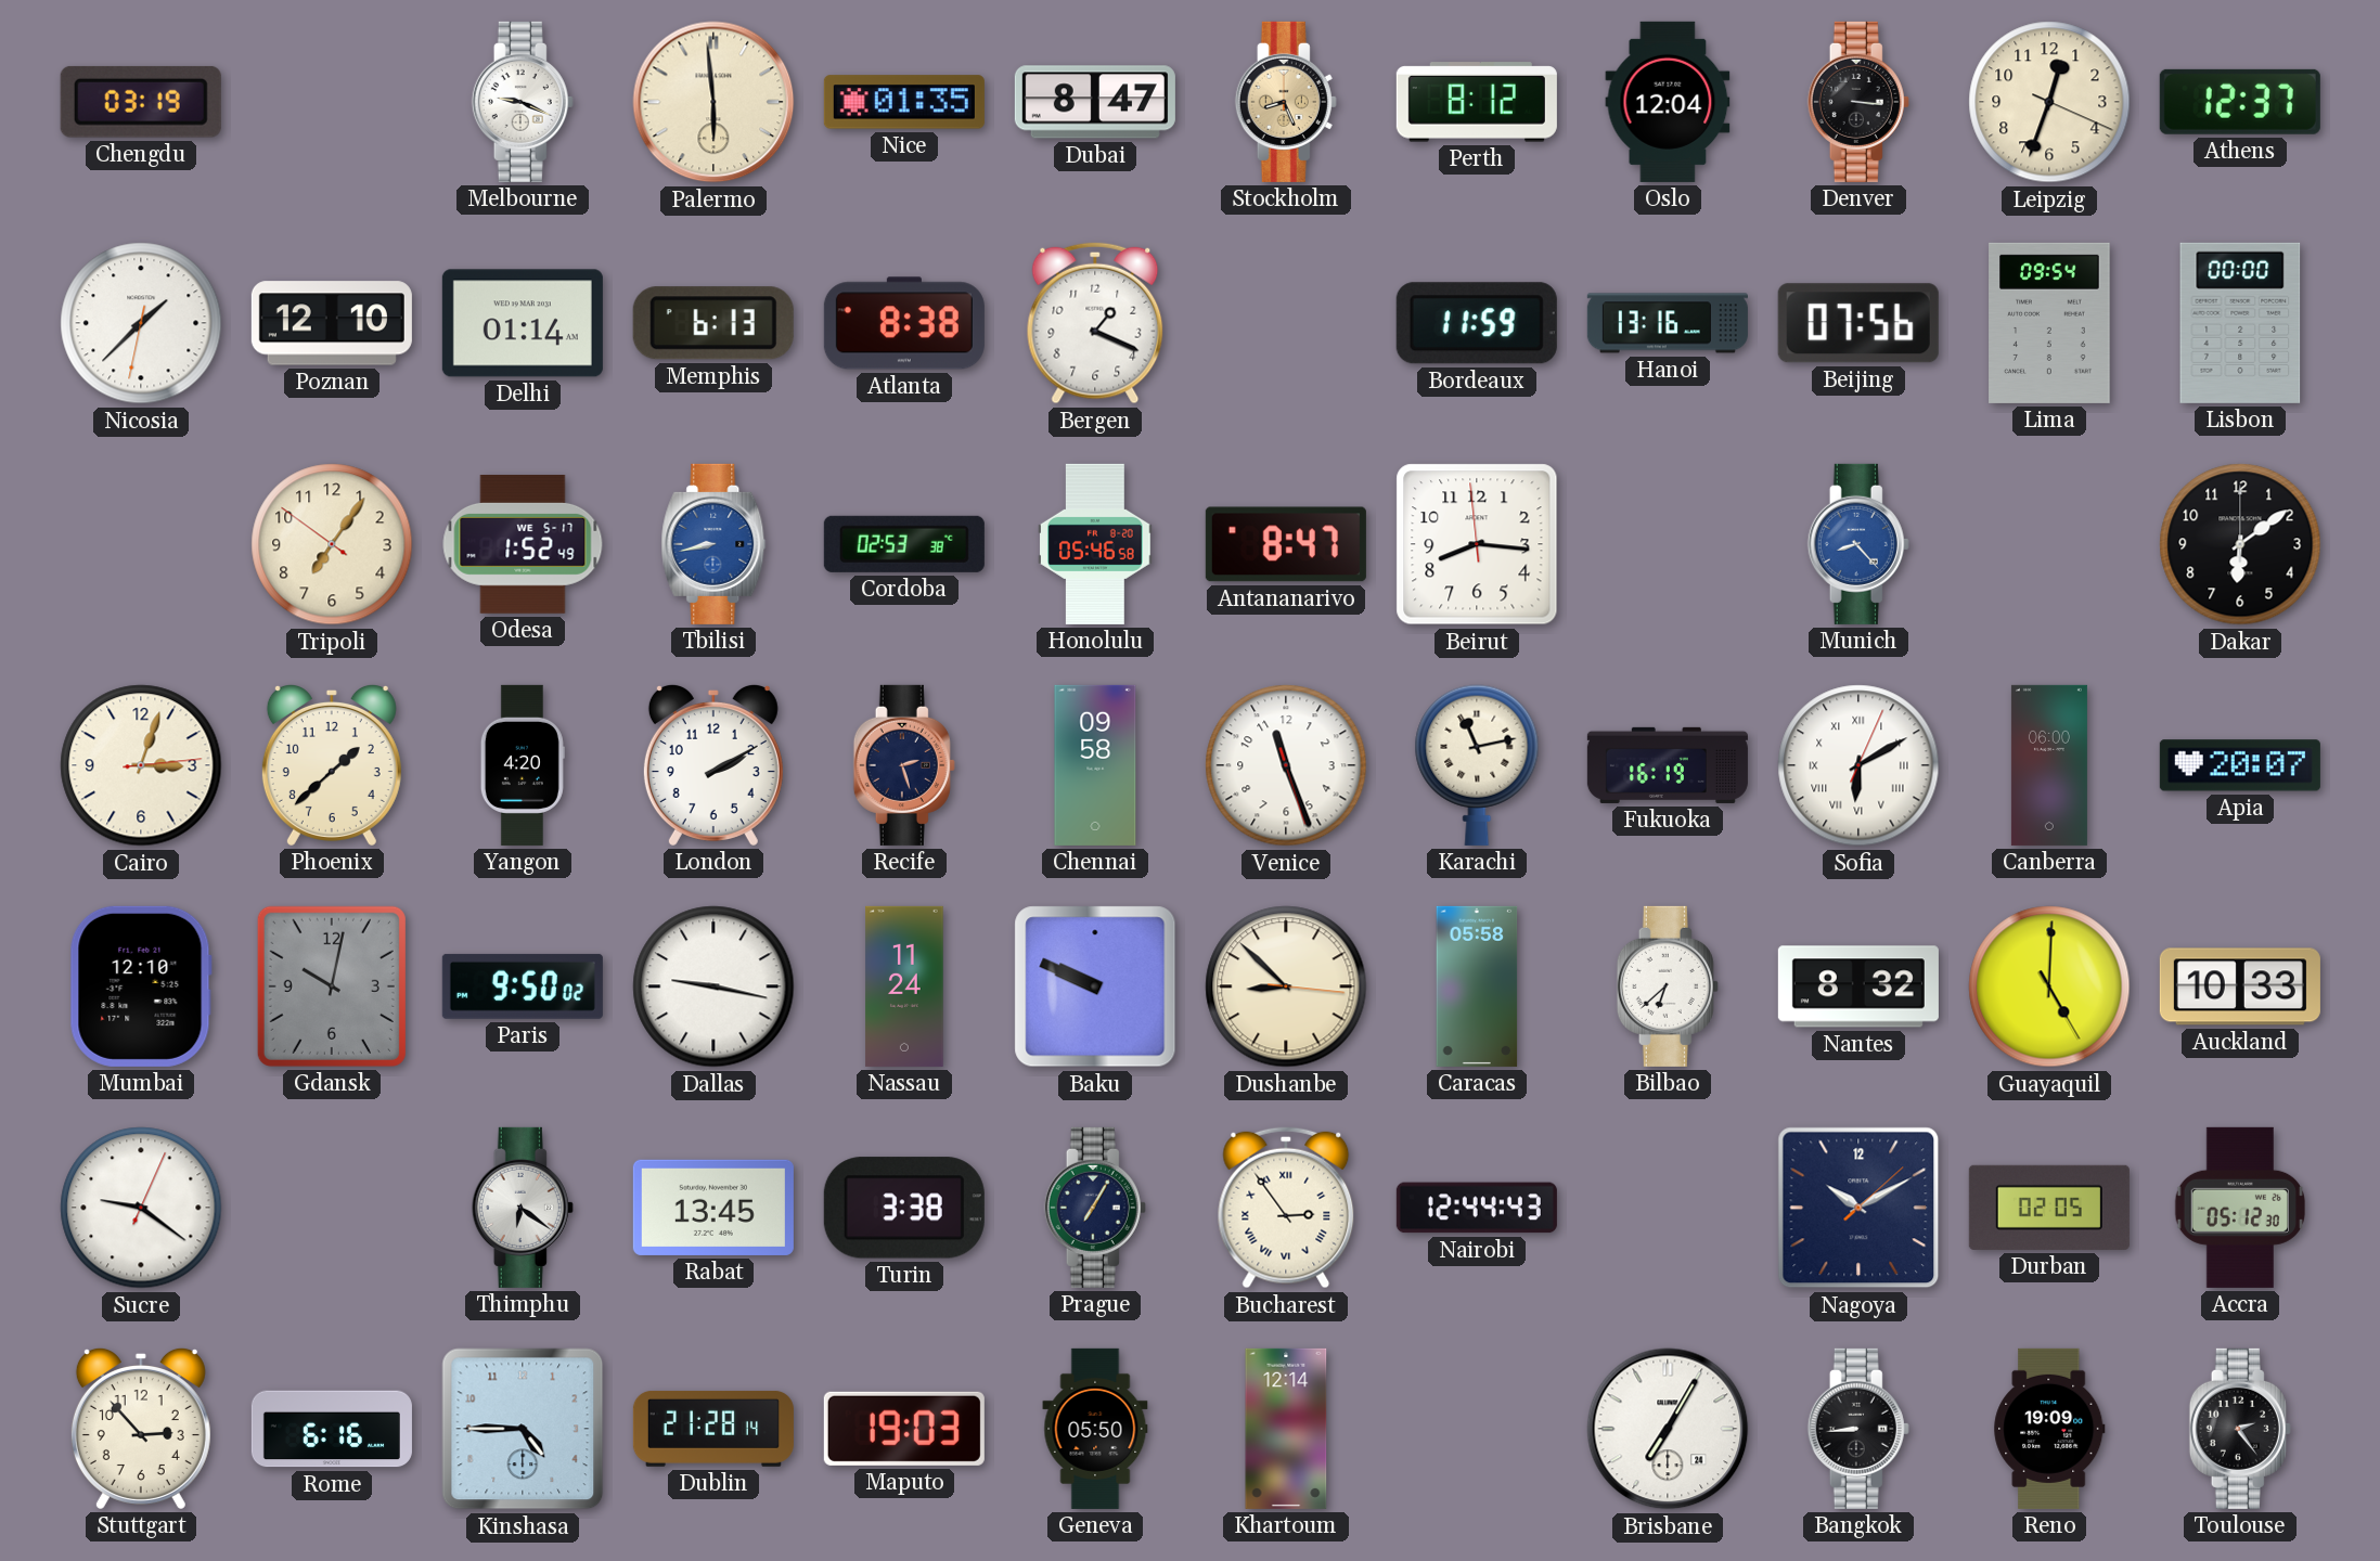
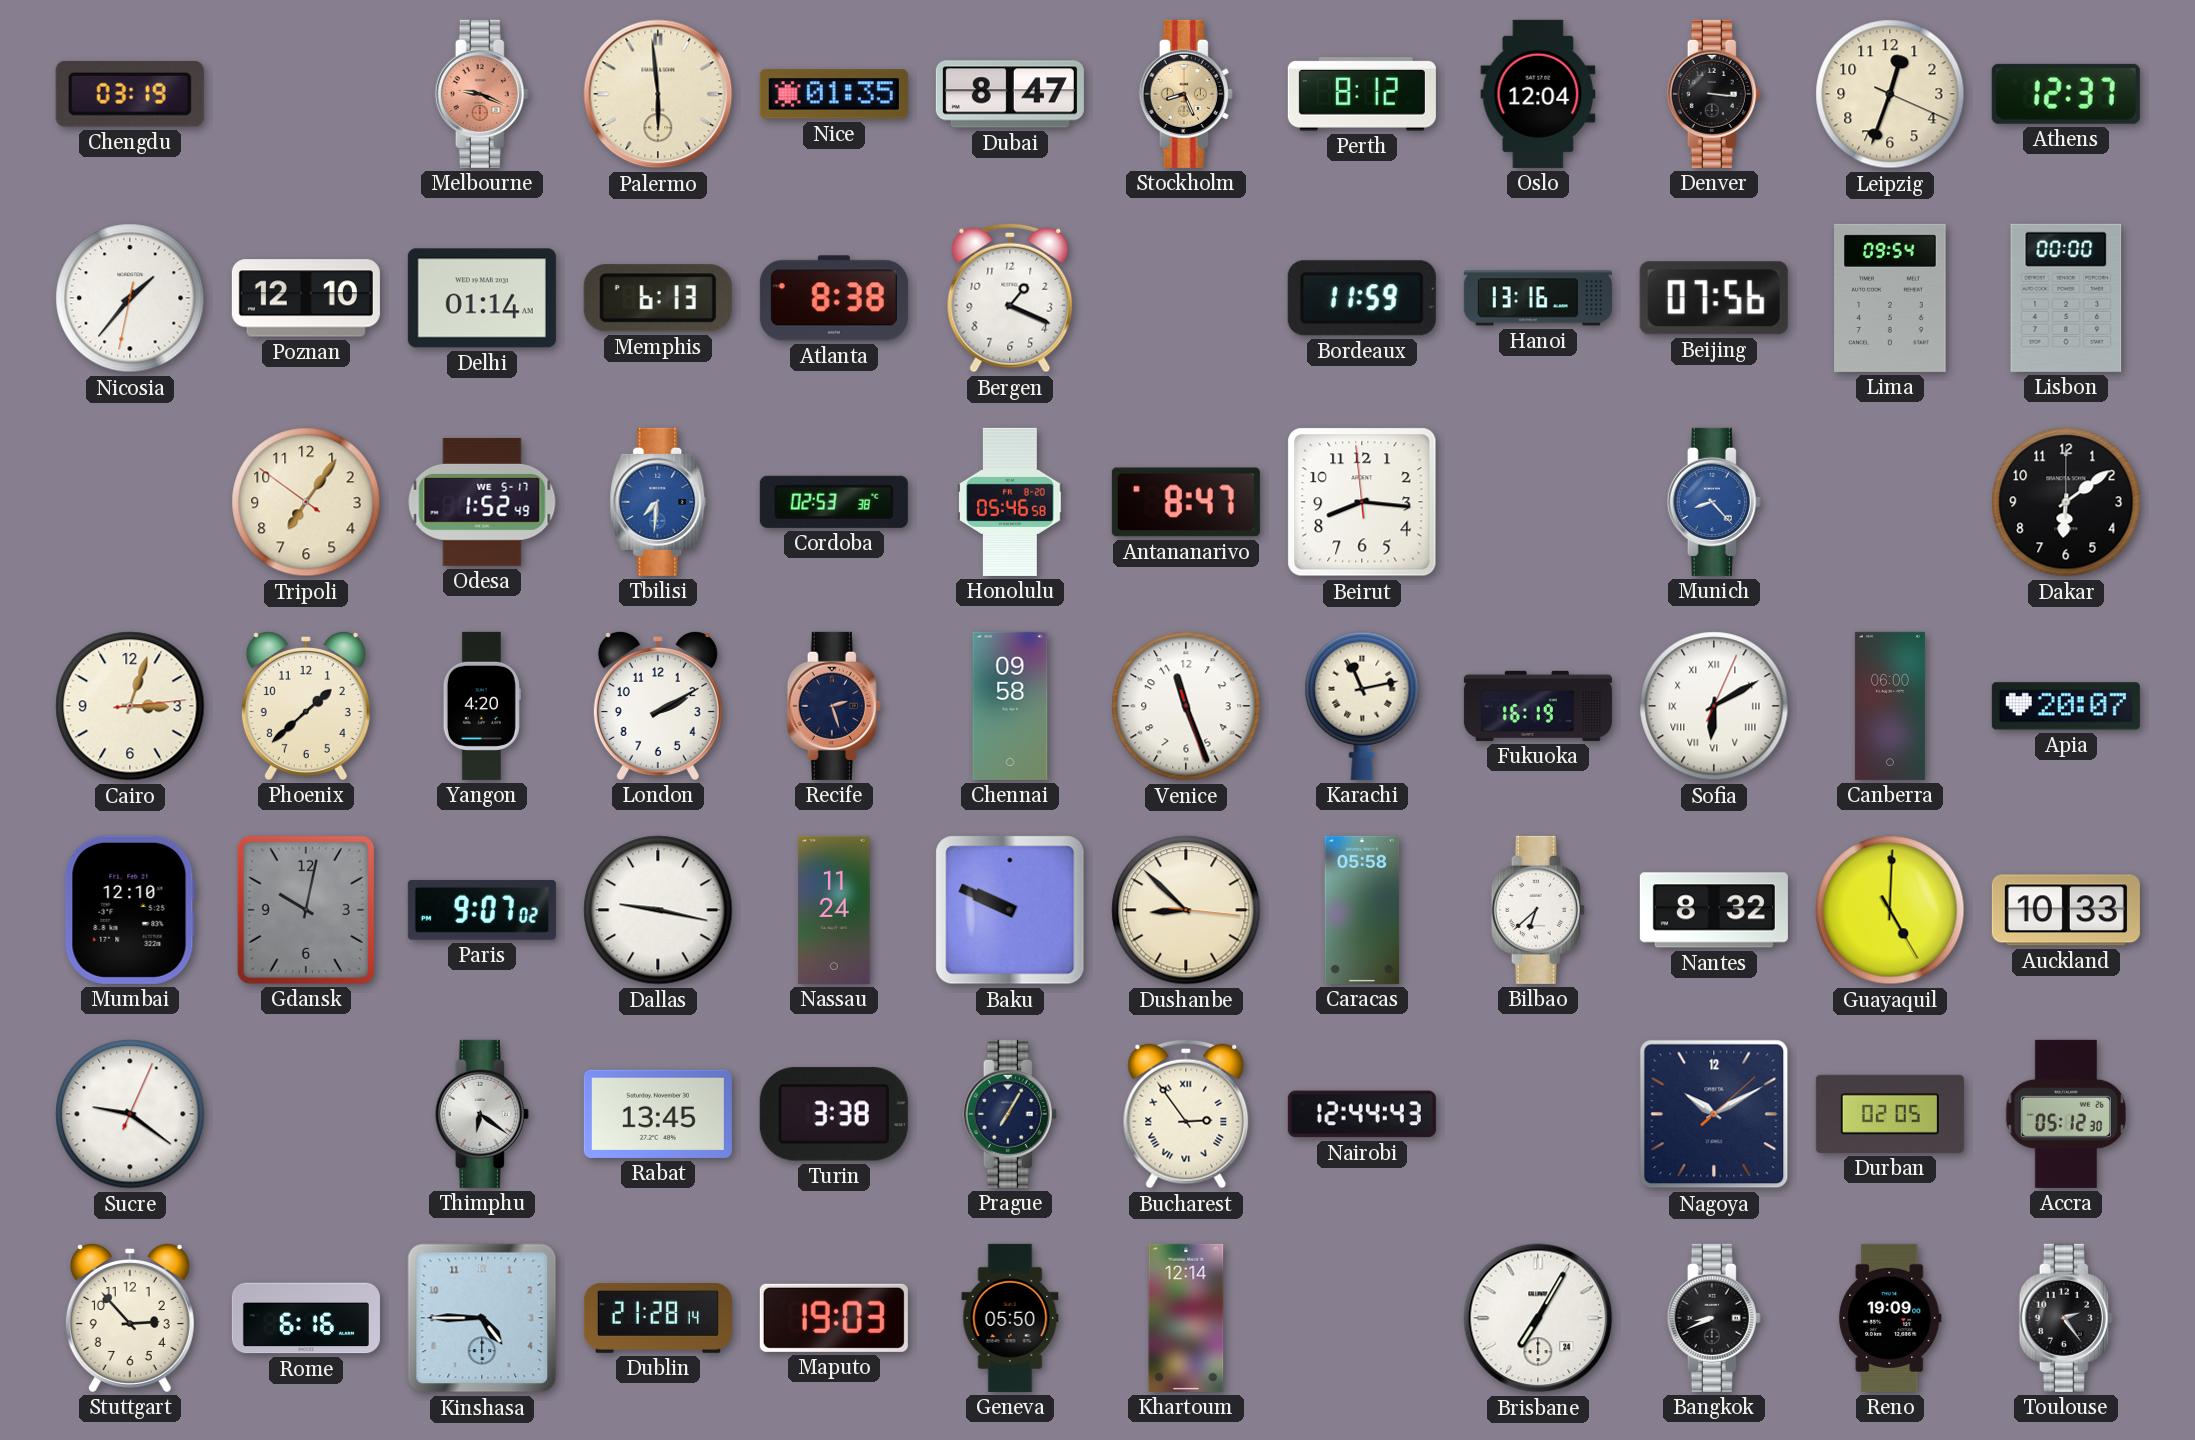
Melbourne dial: white -> salmon (482, 94)
Nicosia: 1:37 -> 1:36 (130, 298)
Tbilisi: 8:43 -> 7:31 (658, 502)
Paris: 9:50 -> 9:07 (482, 910)
Bangkok: 8:44 -> 8:41 (1714, 1318)
